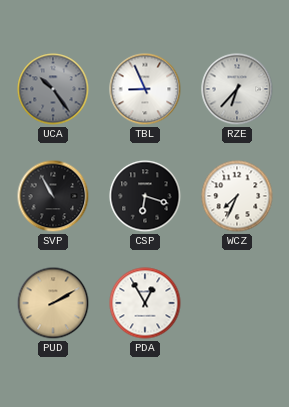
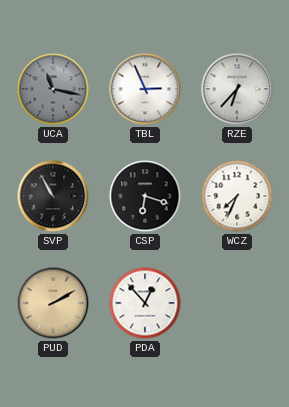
UCA: 10:24 -> 11:17 (53, 89)
TBL: 8:56 -> 2:56 (145, 89)
PDA: 12:55 -> 12:53 (145, 303)
